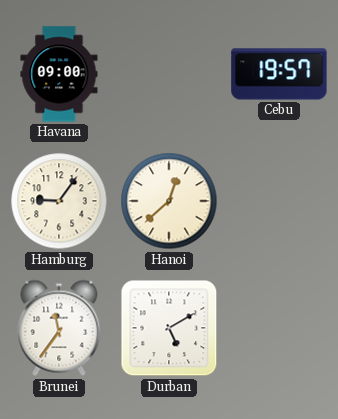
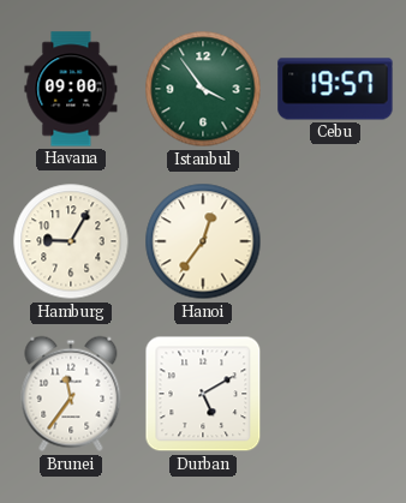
Istanbul: none -> 3:54 (203, 89)
Hamburg: 9:06 -> 9:05 (71, 241)
Hanoi: 12:38 -> 12:36 (203, 241)
